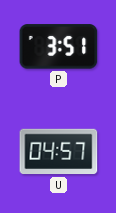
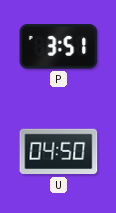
U: 04:57 -> 04:50 (59, 152)
